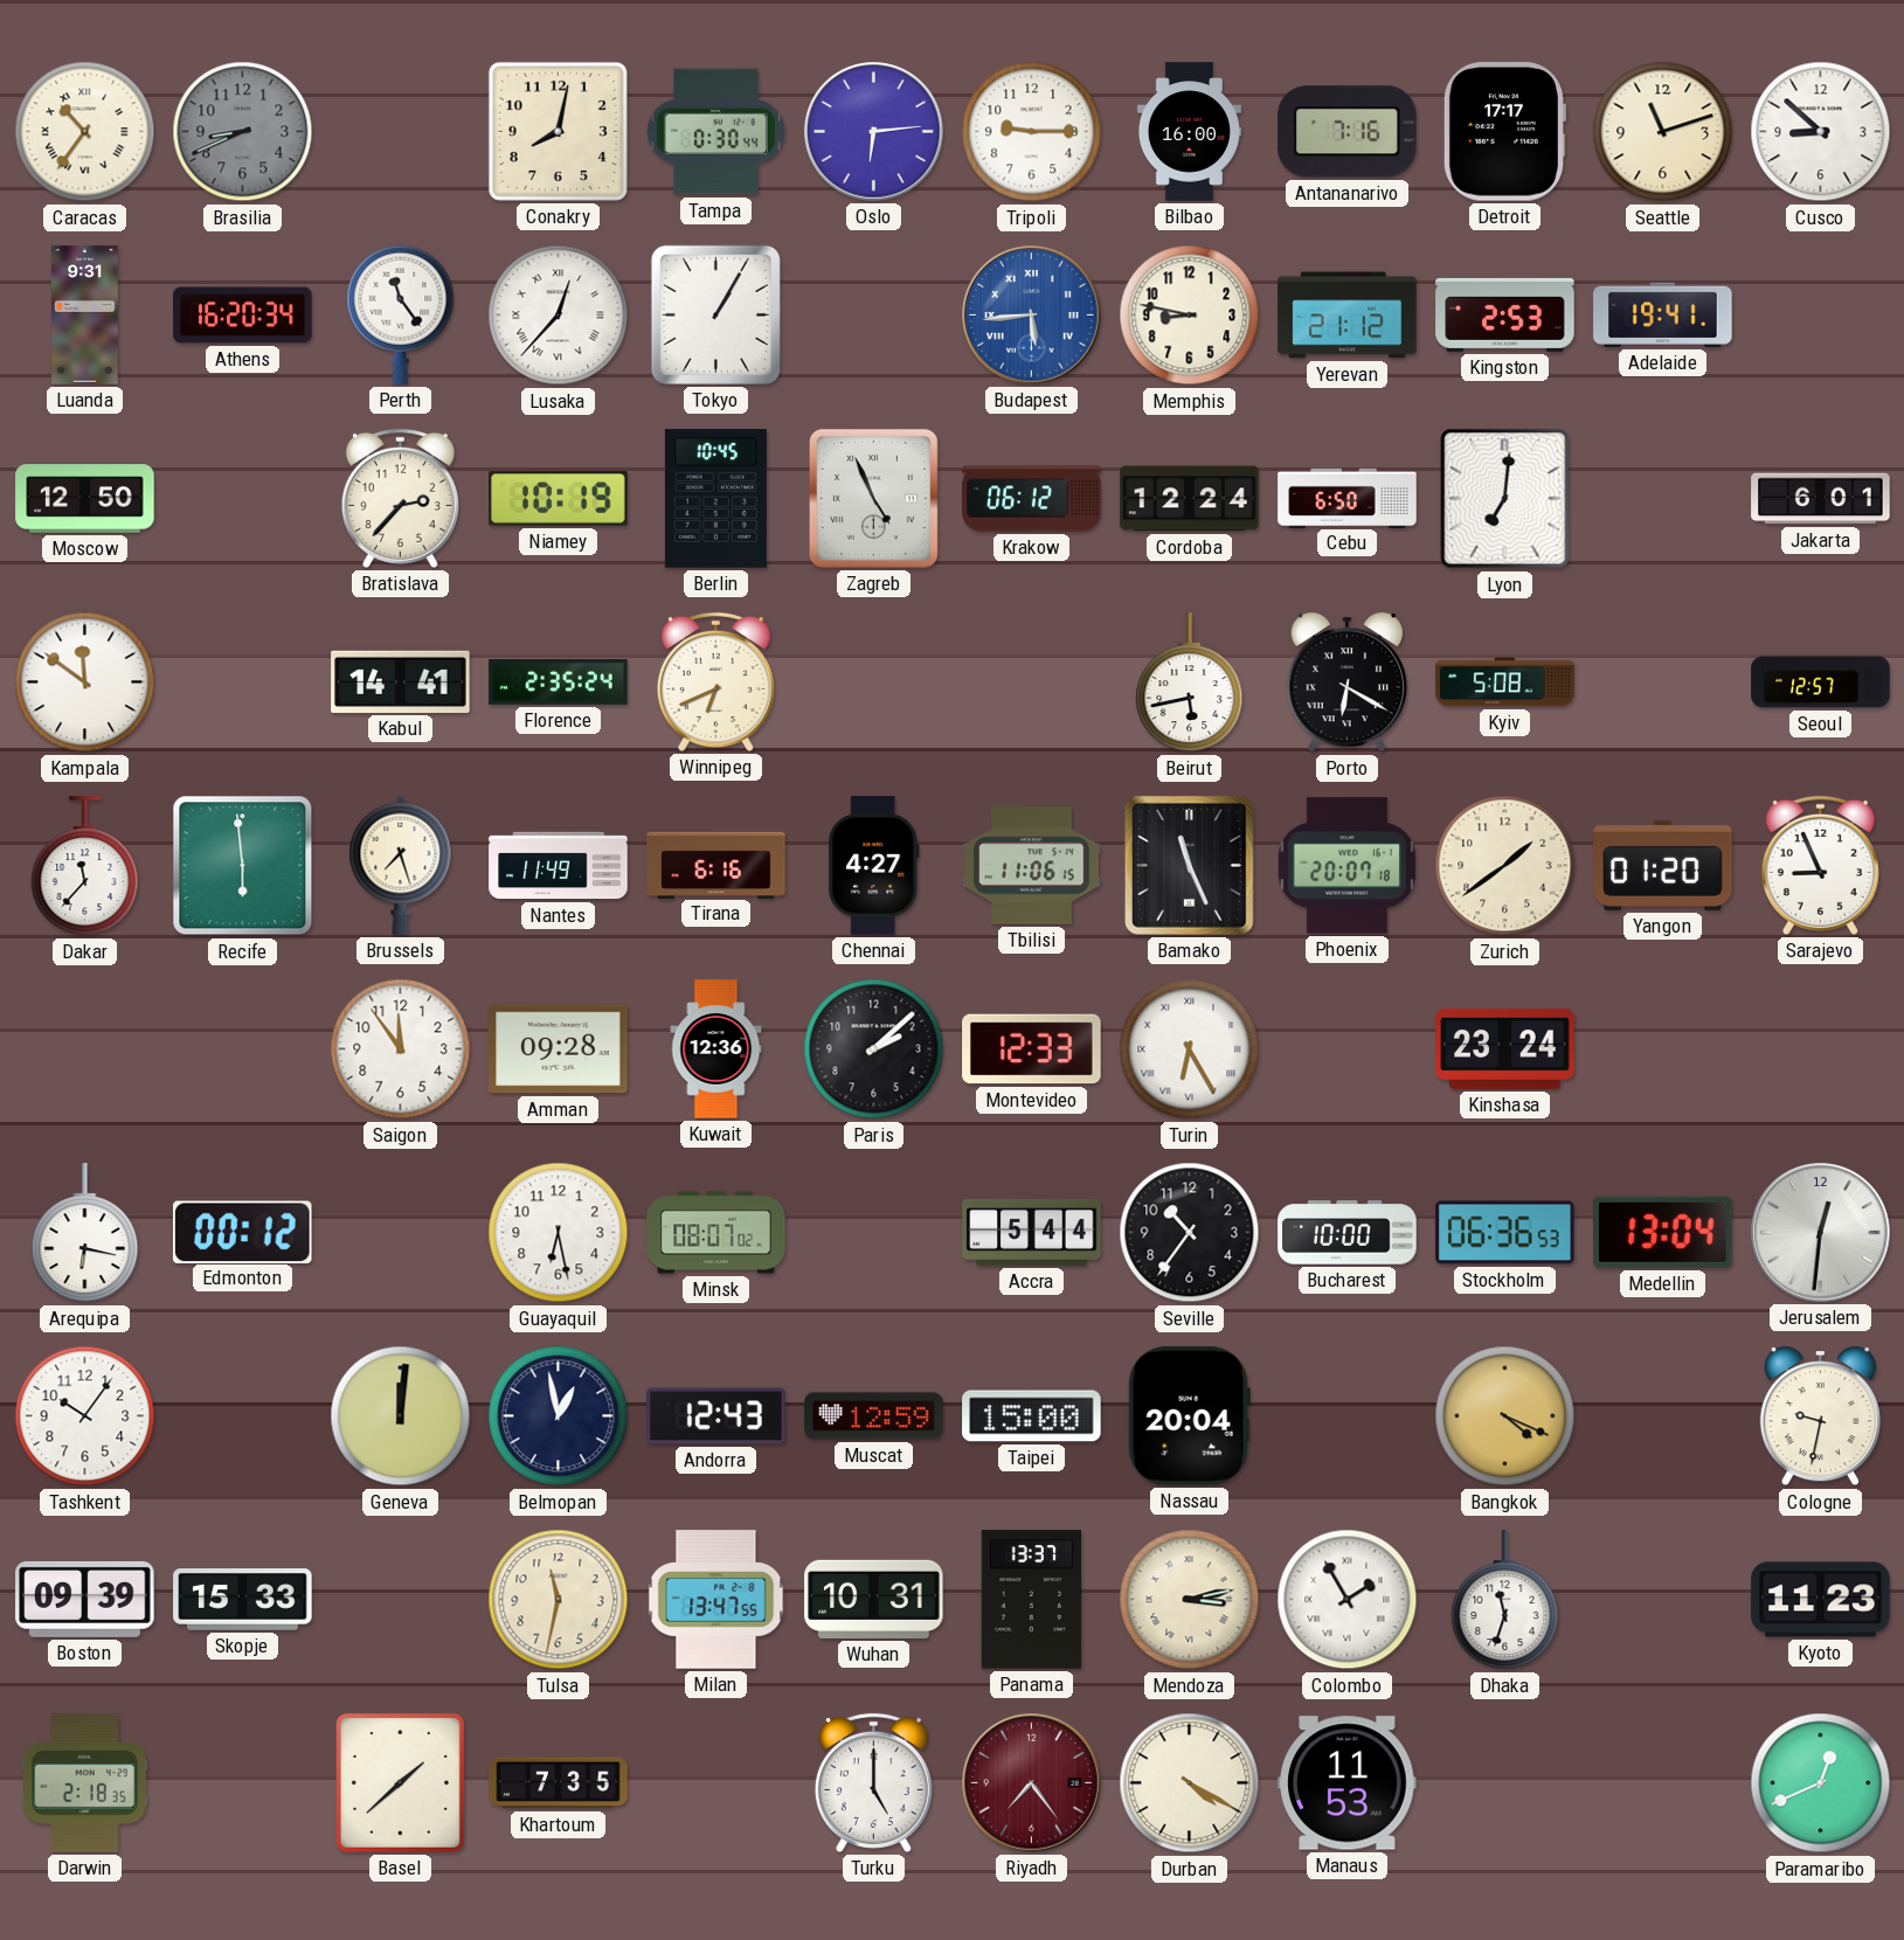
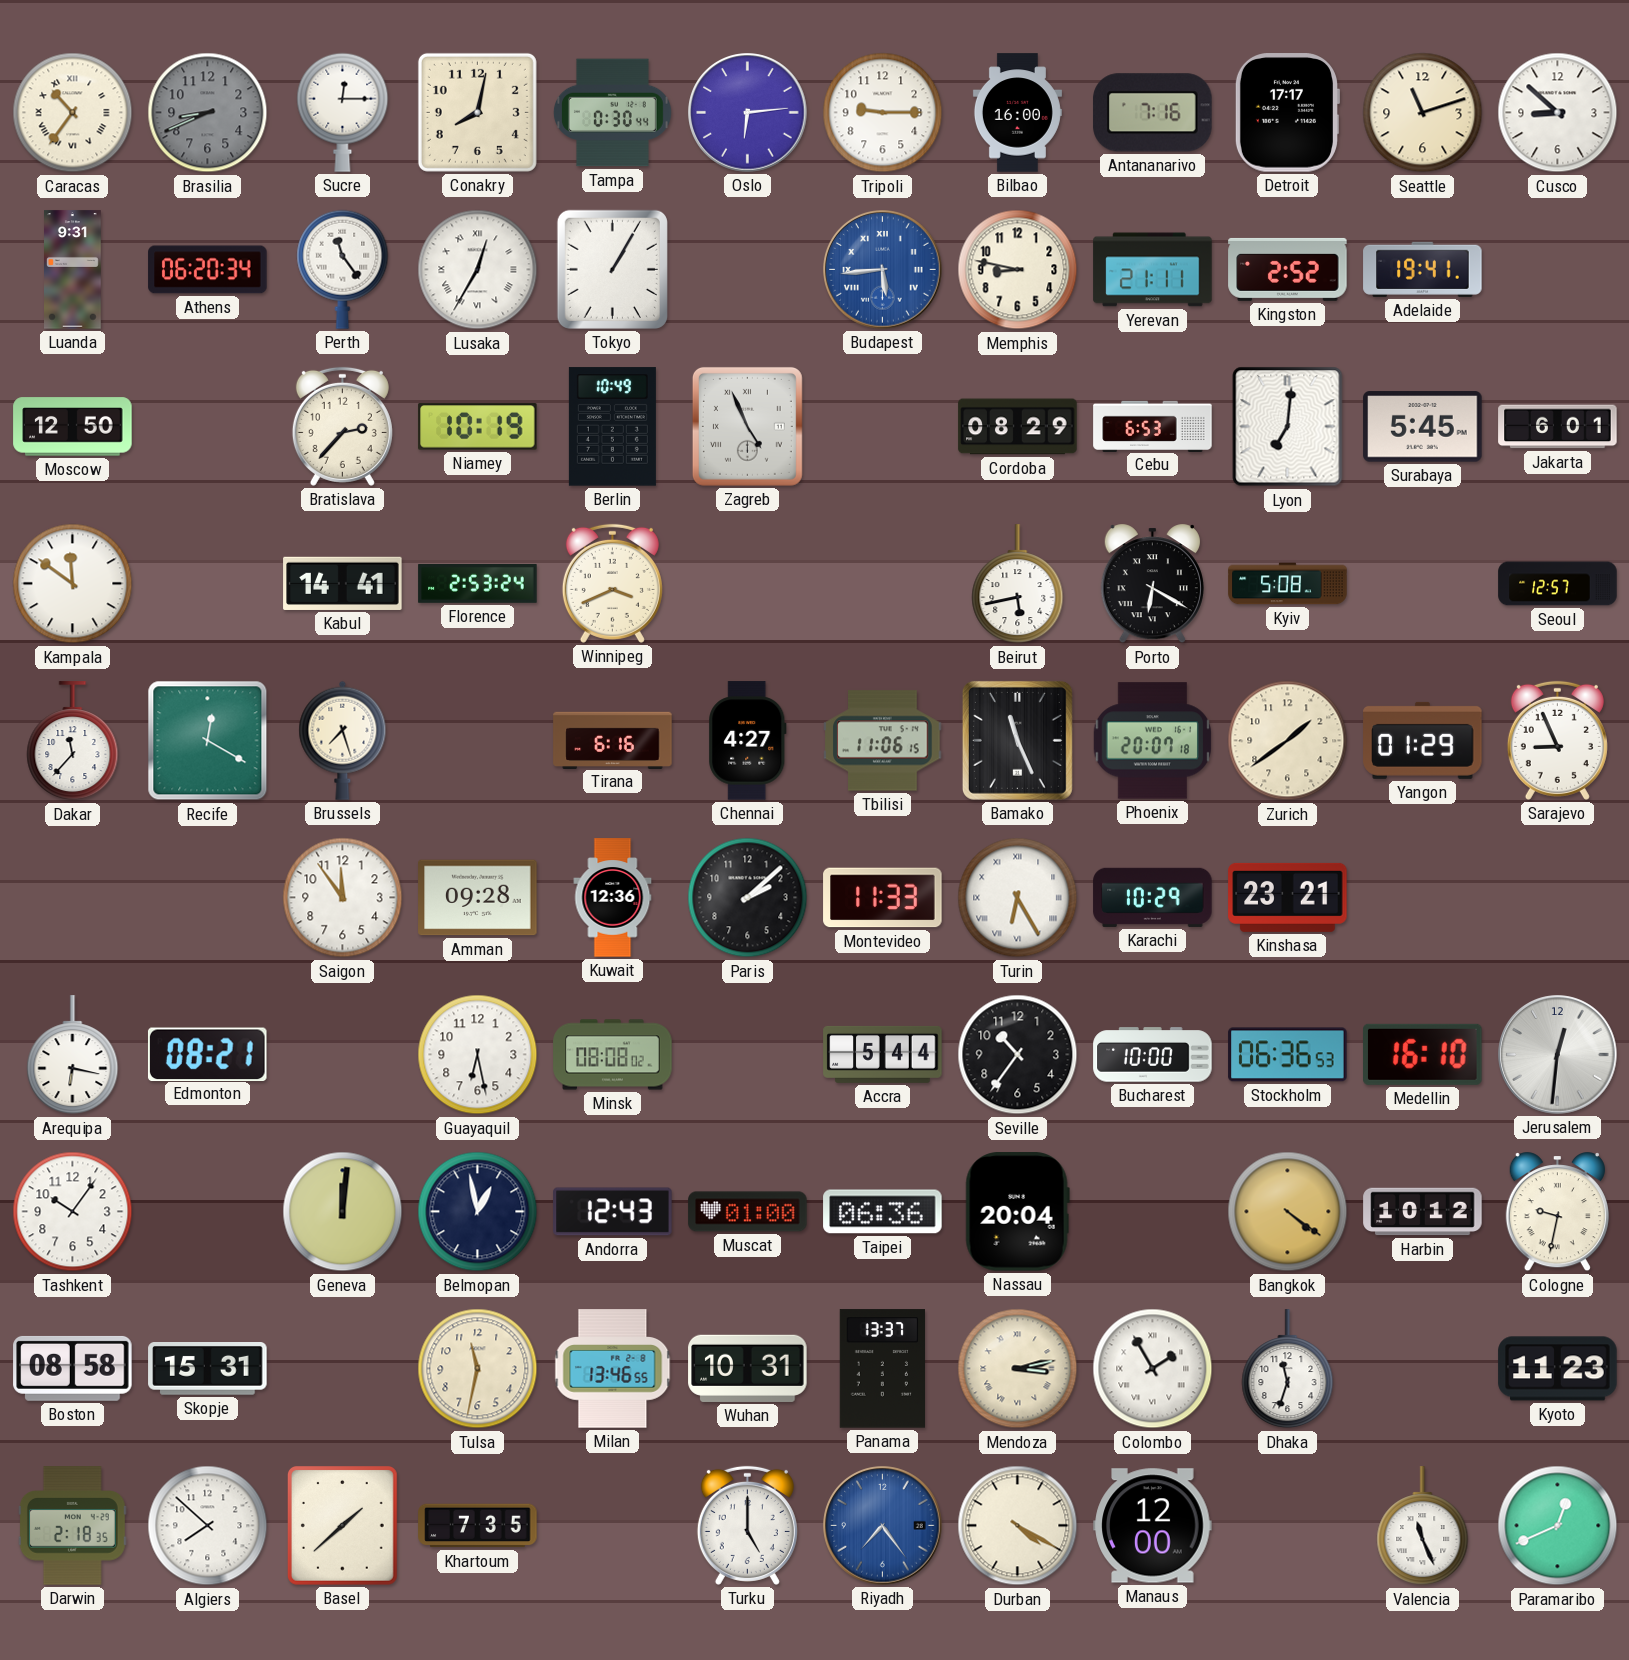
Sucre: none -> 12:15 (343, 112)
Athens: 16:20 -> 06:20 (208, 270)
Lusaka: 12:37 -> 12:35 (478, 270)
Yerevan: 21:12 -> 21:11 (1153, 270)
Kingston: 2:53 -> 2:52 (1288, 269)
Berlin: 10:45 -> 10:49 (612, 427)
Krakow: 06:12 -> none (1032, 499)
Cordoba: 12:24 -> 08:29 (1018, 427)
Cebu: 6:50 -> 6:53 (1153, 426)
Surabaya: none -> 5:45 (1423, 427)
Florence: 2:35 -> 2:53 (478, 584)
Winnipeg: 6:41 -> 3:41 (612, 583)
Recife: 5:59 -> 12:20 (208, 741)
Nantes: 11:49 -> none (559, 866)
Yangon: 01:20 -> 01:29 (1423, 740)
Montevideo: 12:33 -> 11:33 (883, 898)
Karachi: none -> 10:29 (1153, 897)
Kinshasa: 23:24 -> 23:21 (1288, 897)
Edmonton: 00:12 -> 08:21 (207, 1054)
Minsk: 08:07 -> 08:08 (613, 1055)
Medellin: 13:04 -> 16:10 (1423, 1054)
Muscat: 12:59 -> 01:00 (748, 1212)
Taipei: 15:00 -> 06:36 (883, 1212)
Bangkok: 4:19 -> 4:21 (1288, 1212)
Harbin: none -> 10:12 (1423, 1212)
Boston: 09:39 -> 08:58 (73, 1368)
Skopje: 15:33 -> 15:31 (208, 1369)
Milan: 13:47 -> 13:46 (613, 1369)
Algiers: none -> 7:52 (208, 1526)
Riyadh dial: burgundy -> blue (883, 1526)
Manaus: 11:53 -> 12:00 (1153, 1526)
Valencia: none -> 11:26 (1423, 1526)
